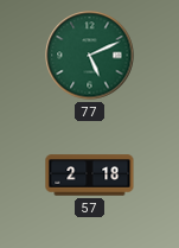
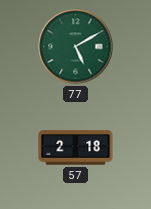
77: 5:11 -> 5:10 (76, 47)
